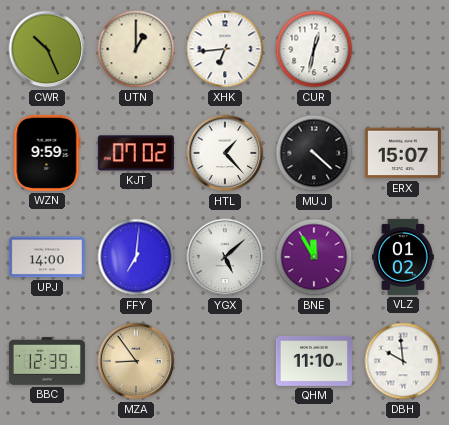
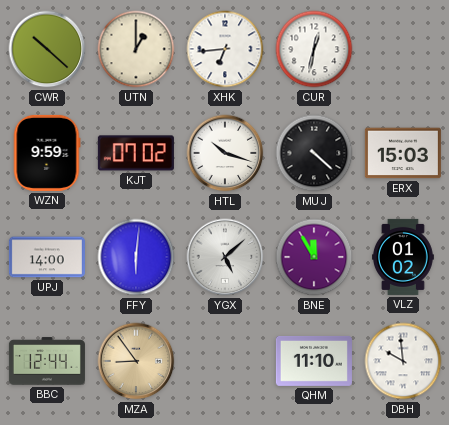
CWR: 10:26 -> 10:22 (47, 49)
HTL: 1:23 -> 10:18 (225, 153)
ERX: 15:07 -> 15:03 (403, 153)
FFY: 7:01 -> 6:01 (136, 257)
BBC: 12:39 -> 12:44 (47, 361)
